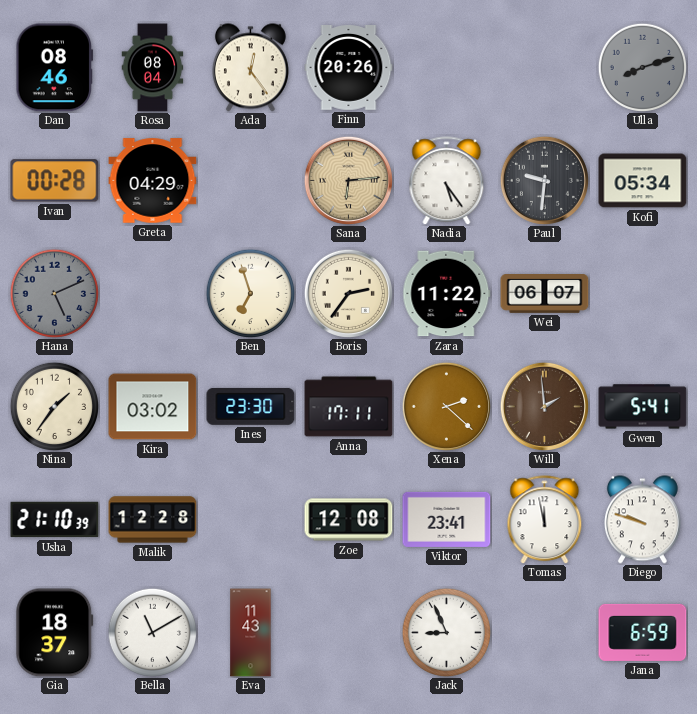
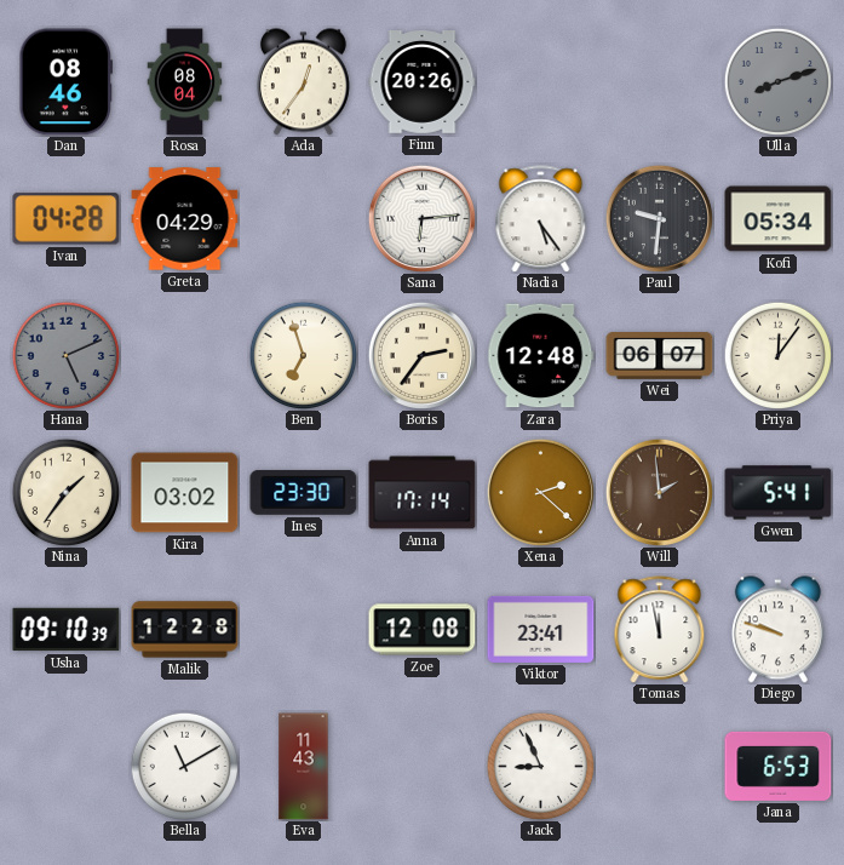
Ada: 12:24 -> 12:36 (303, 82)
Ivan: 00:28 -> 04:28 (67, 219)
Sana dial: champagne -> white (421, 218)
Zara: 11:22 -> 12:48 (541, 356)
Priya: none -> 12:06 (777, 355)
Anna: 17:11 -> 17:14 (423, 493)
Usha: 21:10 -> 09:10 (67, 630)
Gia: 18:37 -> none (55, 633)
Jana: 6:59 -> 6:53 (779, 766)
